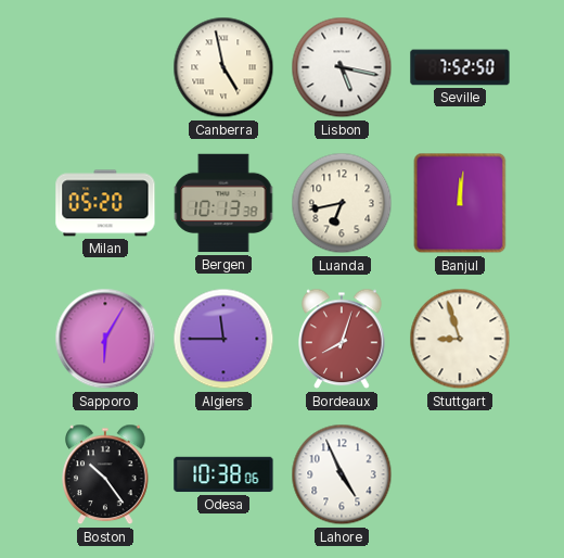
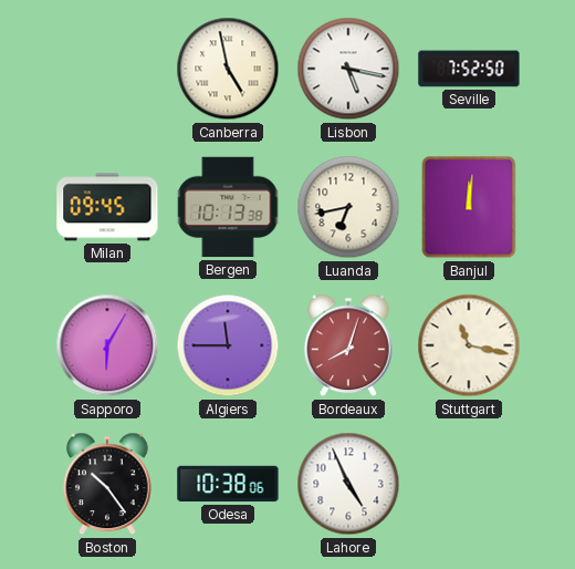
Milan: 05:20 -> 09:45 (107, 207)
Stuttgart: 8:57 -> 11:17 (469, 345)
